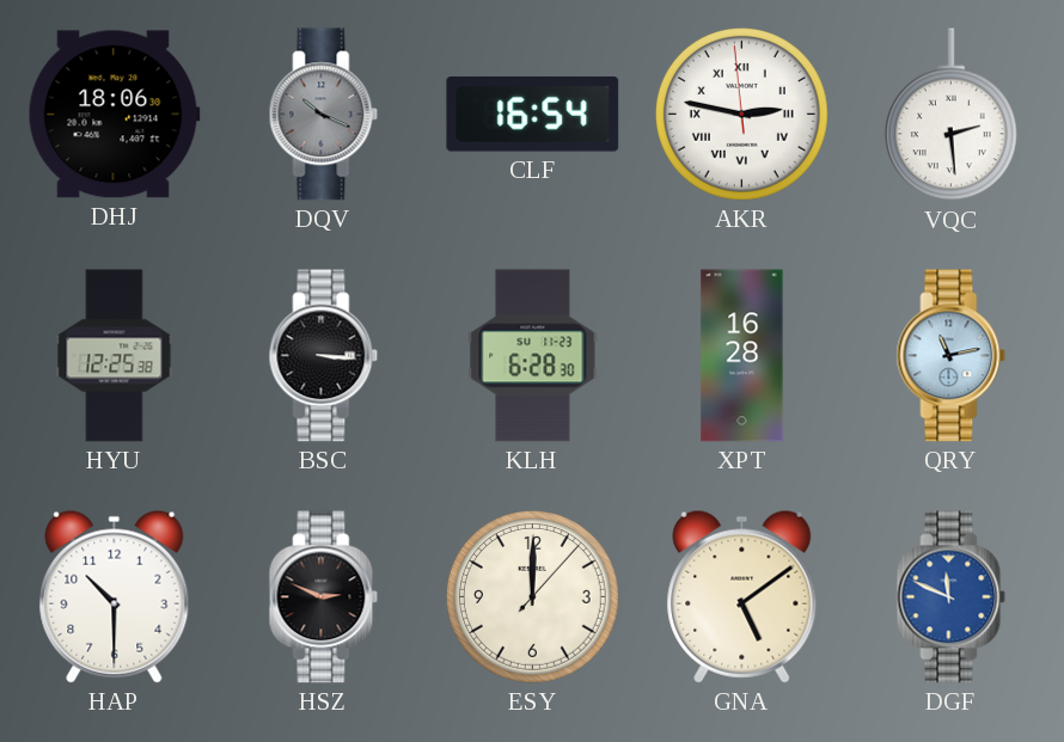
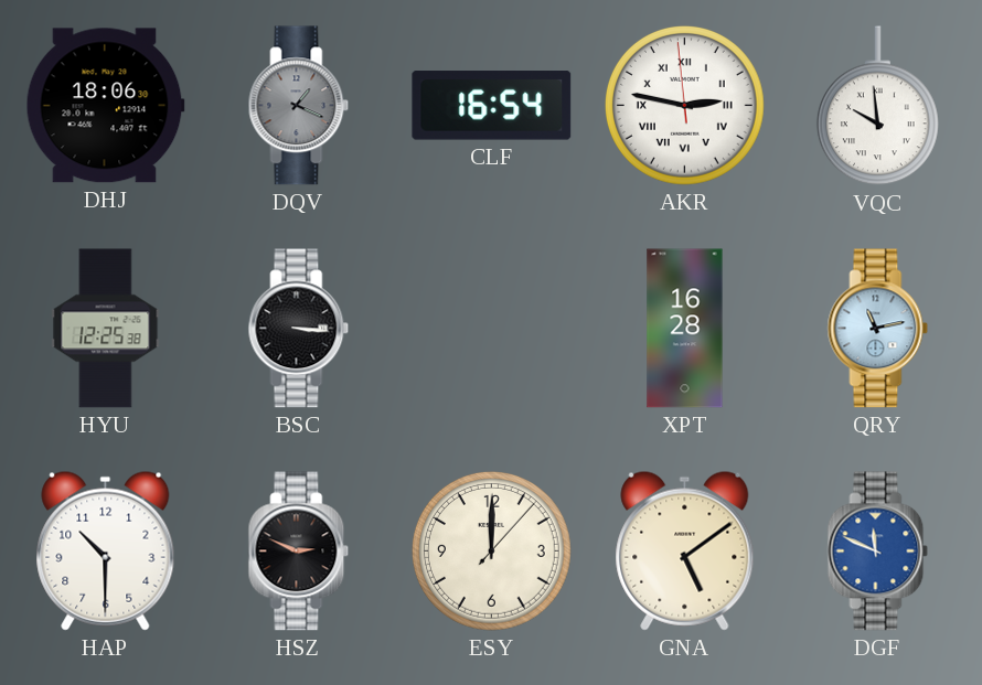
DQV: 10:19 -> 1:19 (299, 106)
VQC: 2:29 -> 9:59 (877, 106)
KLH: 6:28 -> none (533, 356)
